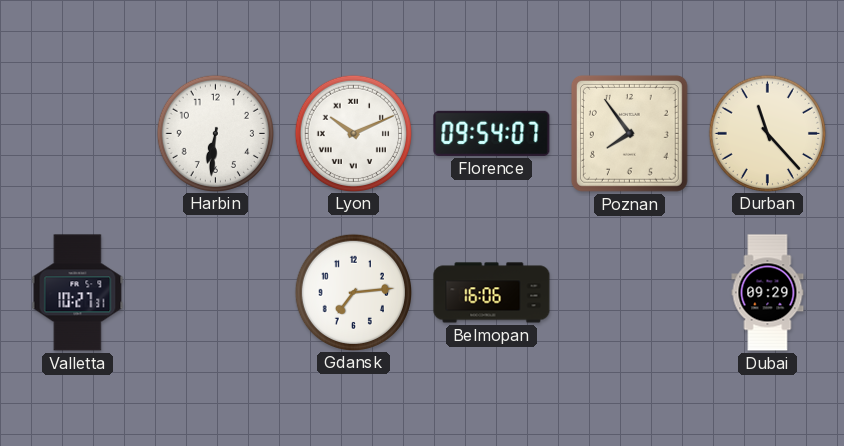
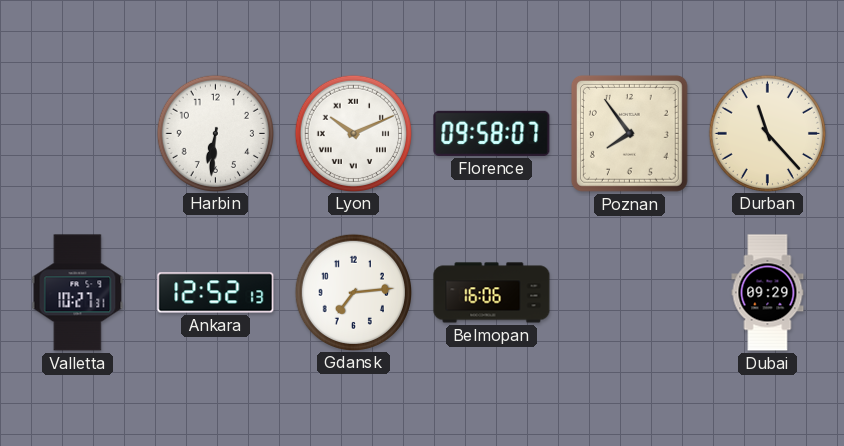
Florence: 09:54 -> 09:58 (492, 133)
Ankara: none -> 12:52 (216, 293)
